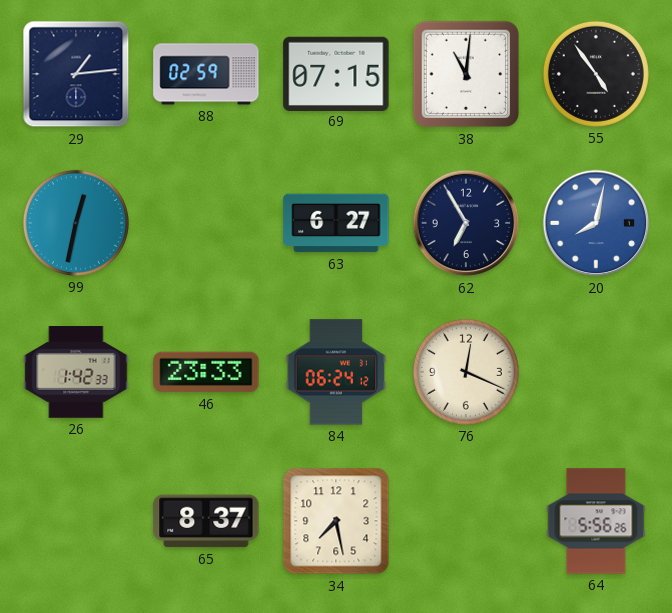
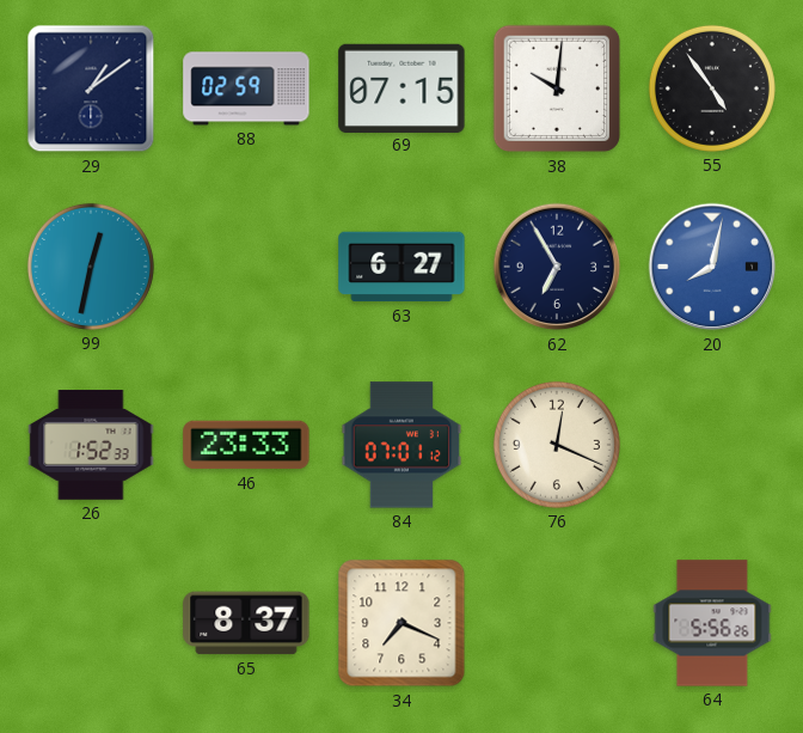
29: 1:14 -> 1:09 (91, 88)
38: 11:01 -> 10:01 (557, 88)
26: 1:42 -> 1:52 (91, 445)
84: 06:24 -> 07:01 (401, 445)
34: 7:28 -> 7:19 (401, 623)
